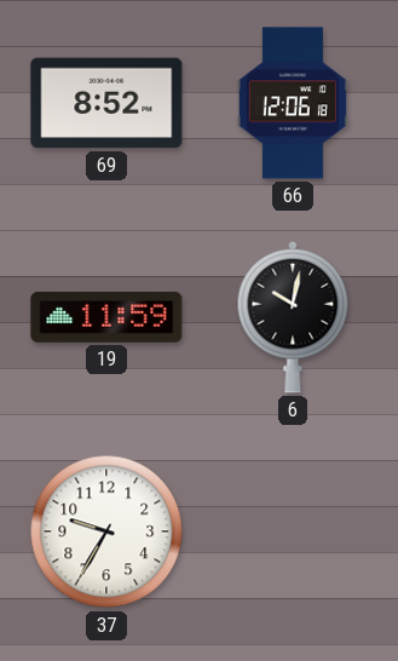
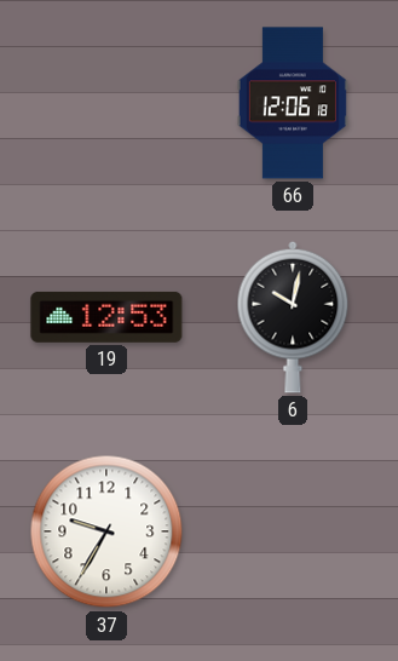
69: 8:52 -> none (106, 103)
19: 11:59 -> 12:53 (106, 317)
